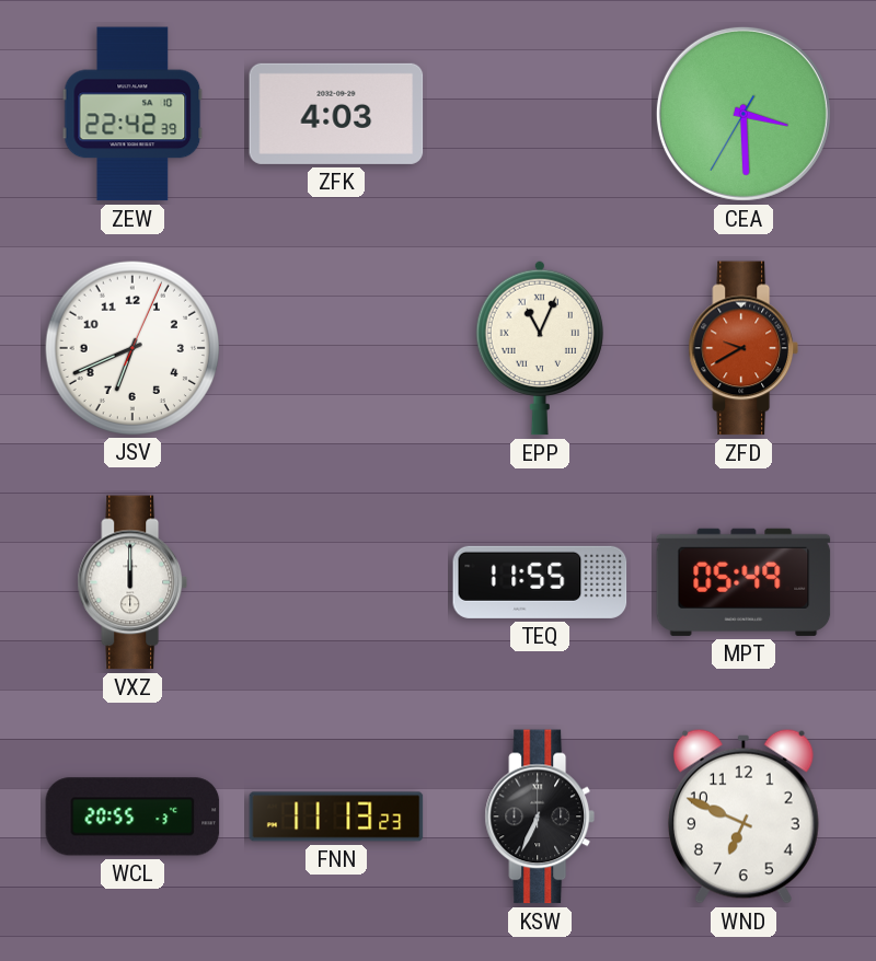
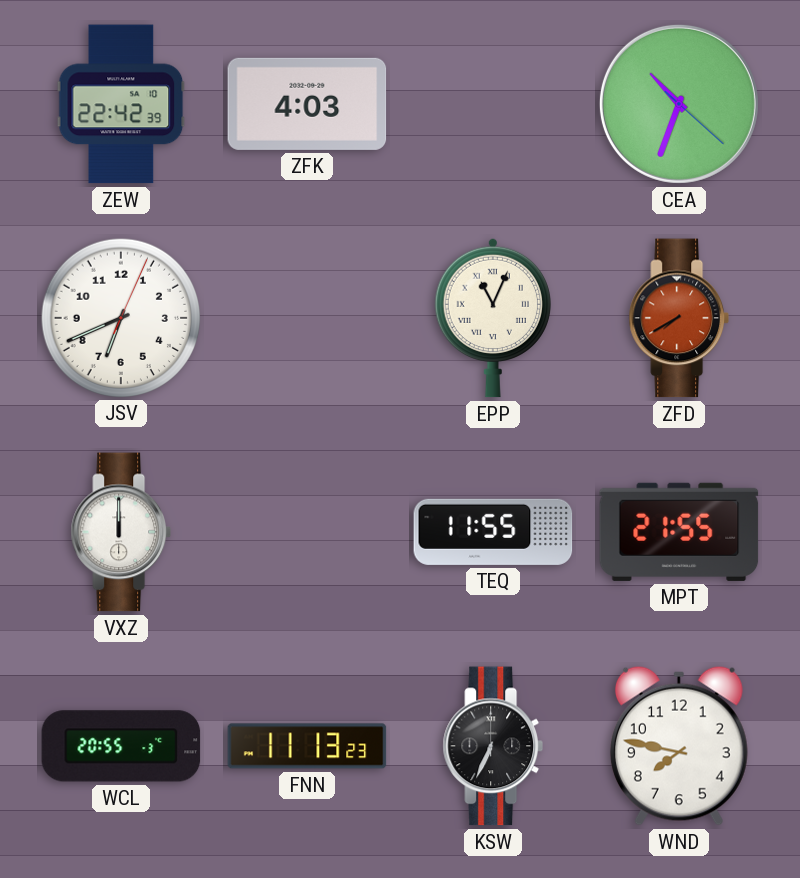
CEA: 3:29 -> 10:33 (679, 104)
ZFD: 9:40 -> 7:40 (678, 318)
MPT: 05:49 -> 21:55 (679, 532)
WND: 6:49 -> 7:47 (679, 746)
